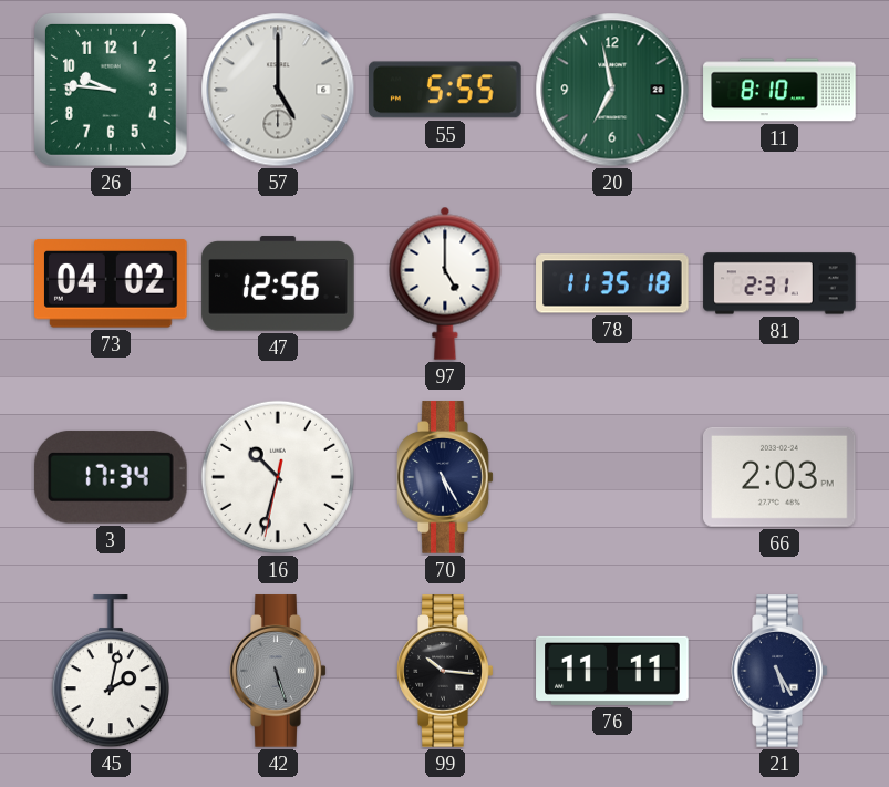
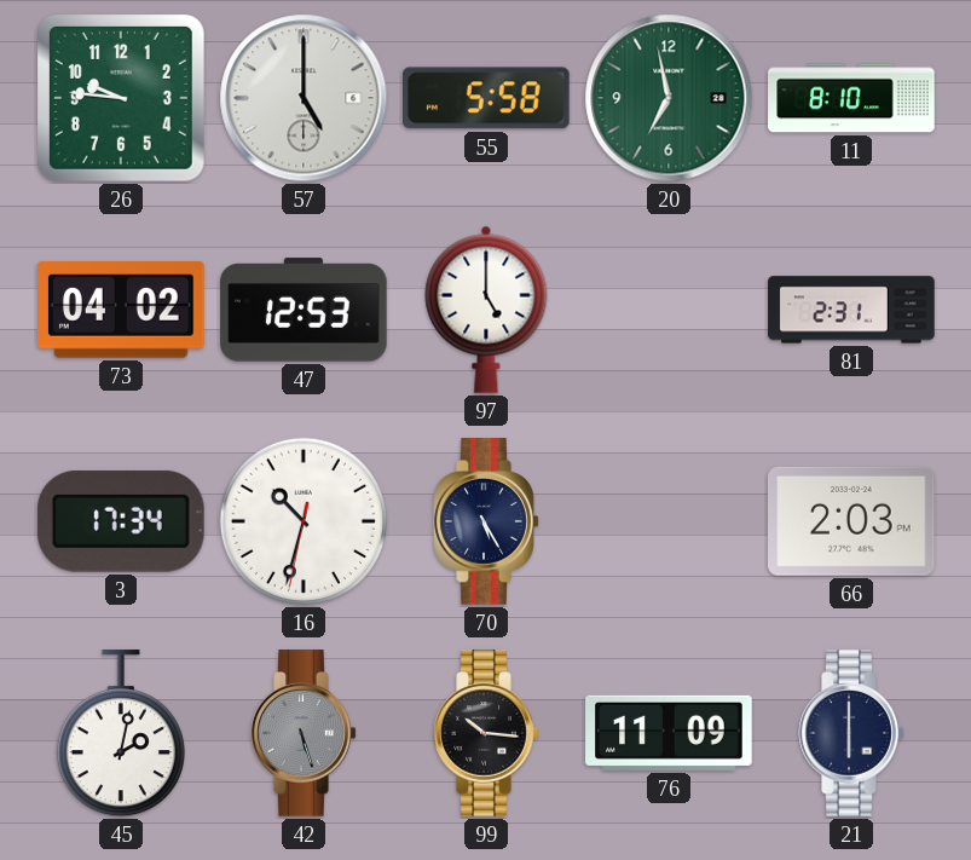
55: 5:55 -> 5:58 (487, 98)
47: 12:56 -> 12:53 (304, 310)
78: 11:35 -> none (612, 283)
76: 11:11 -> 11:09 (669, 733)
21: 5:25 -> 6:00 (851, 733)
